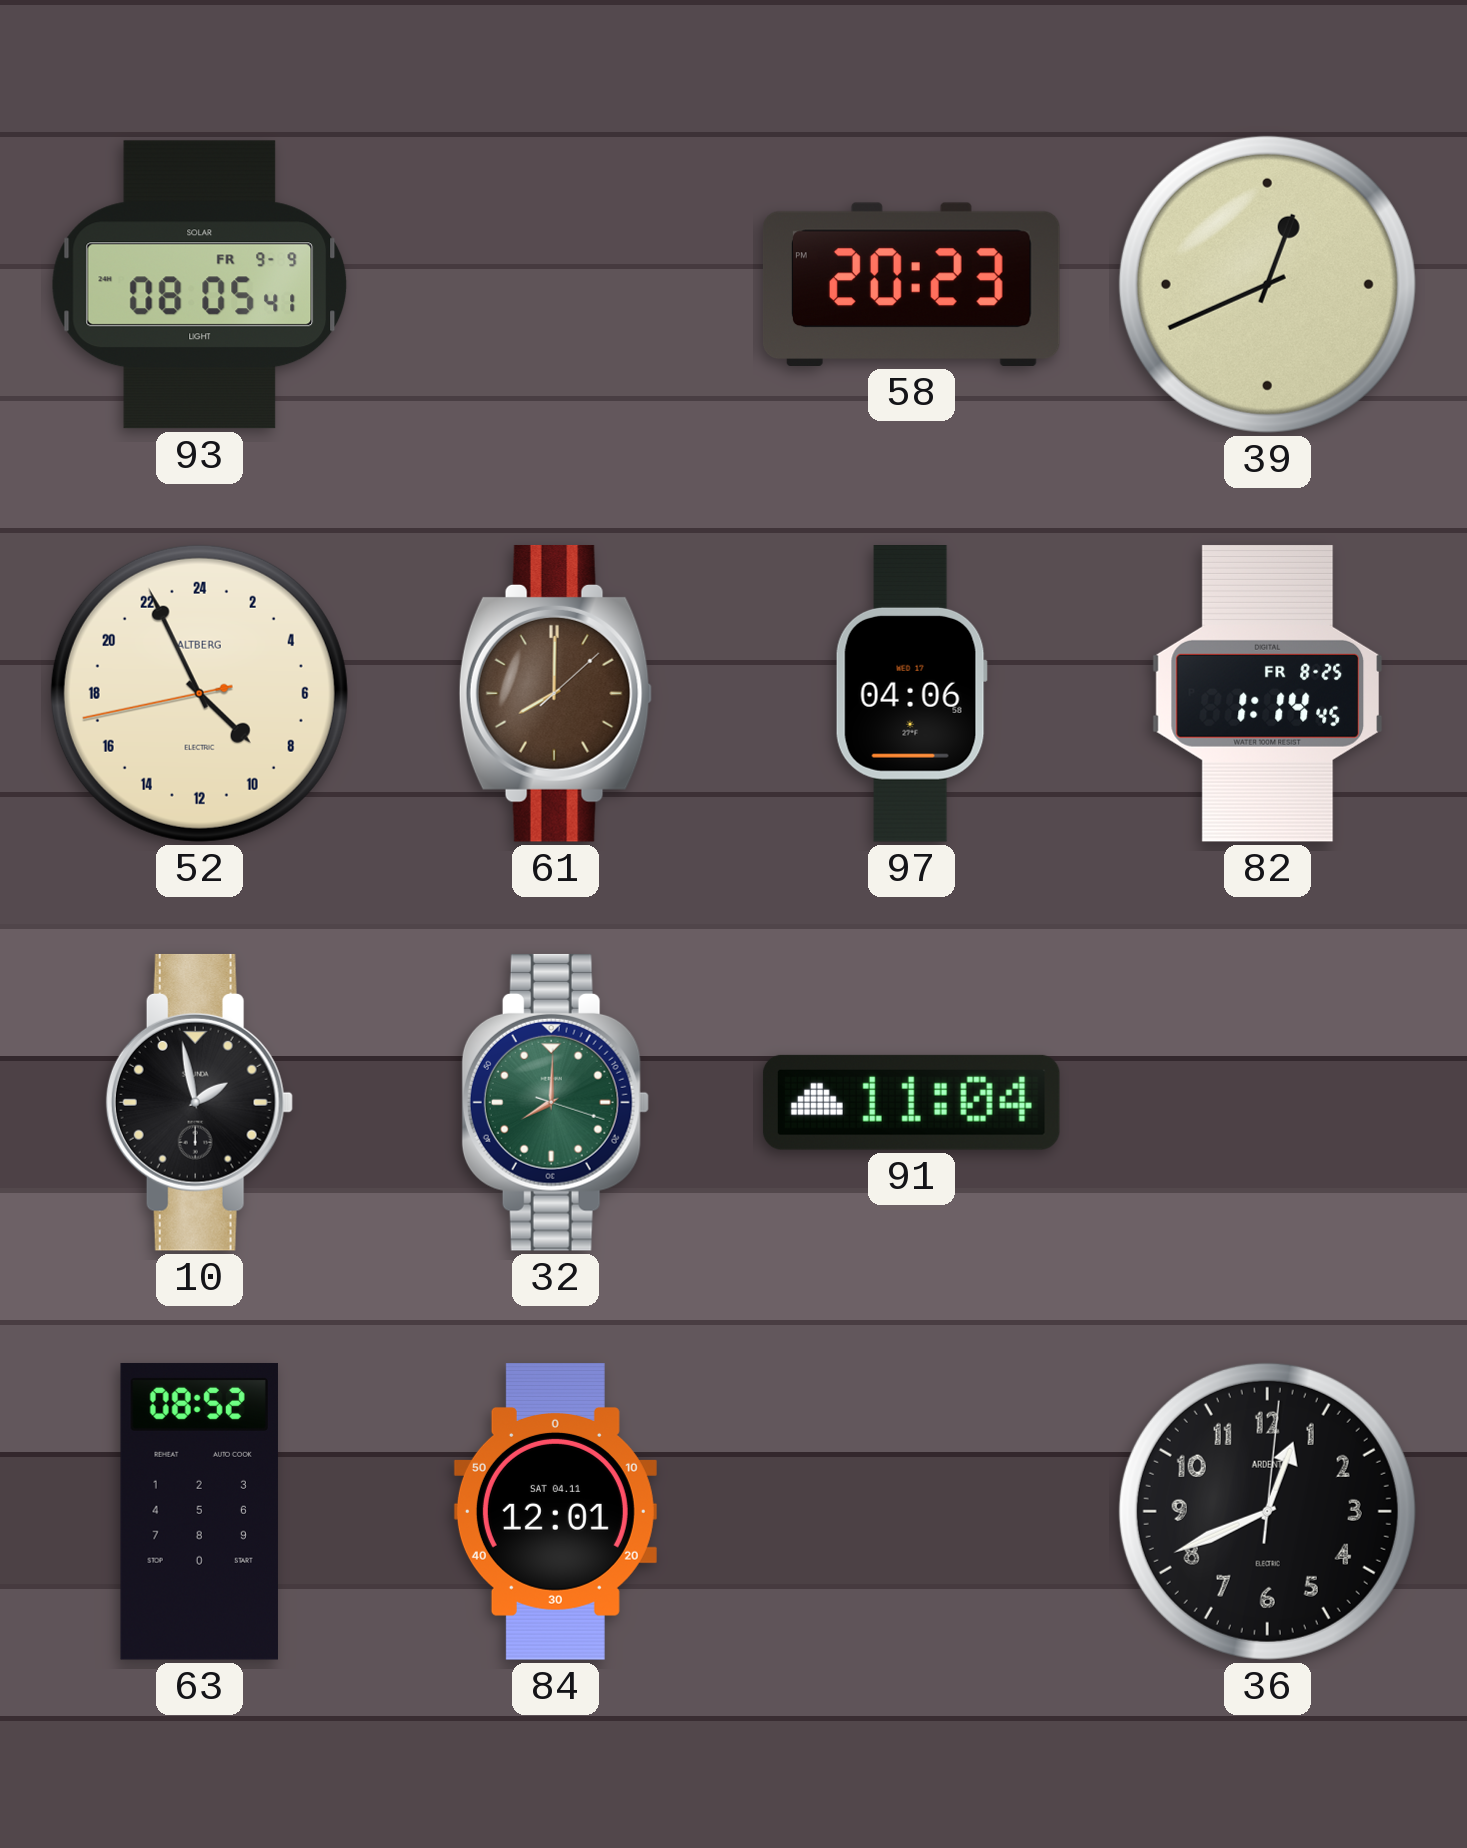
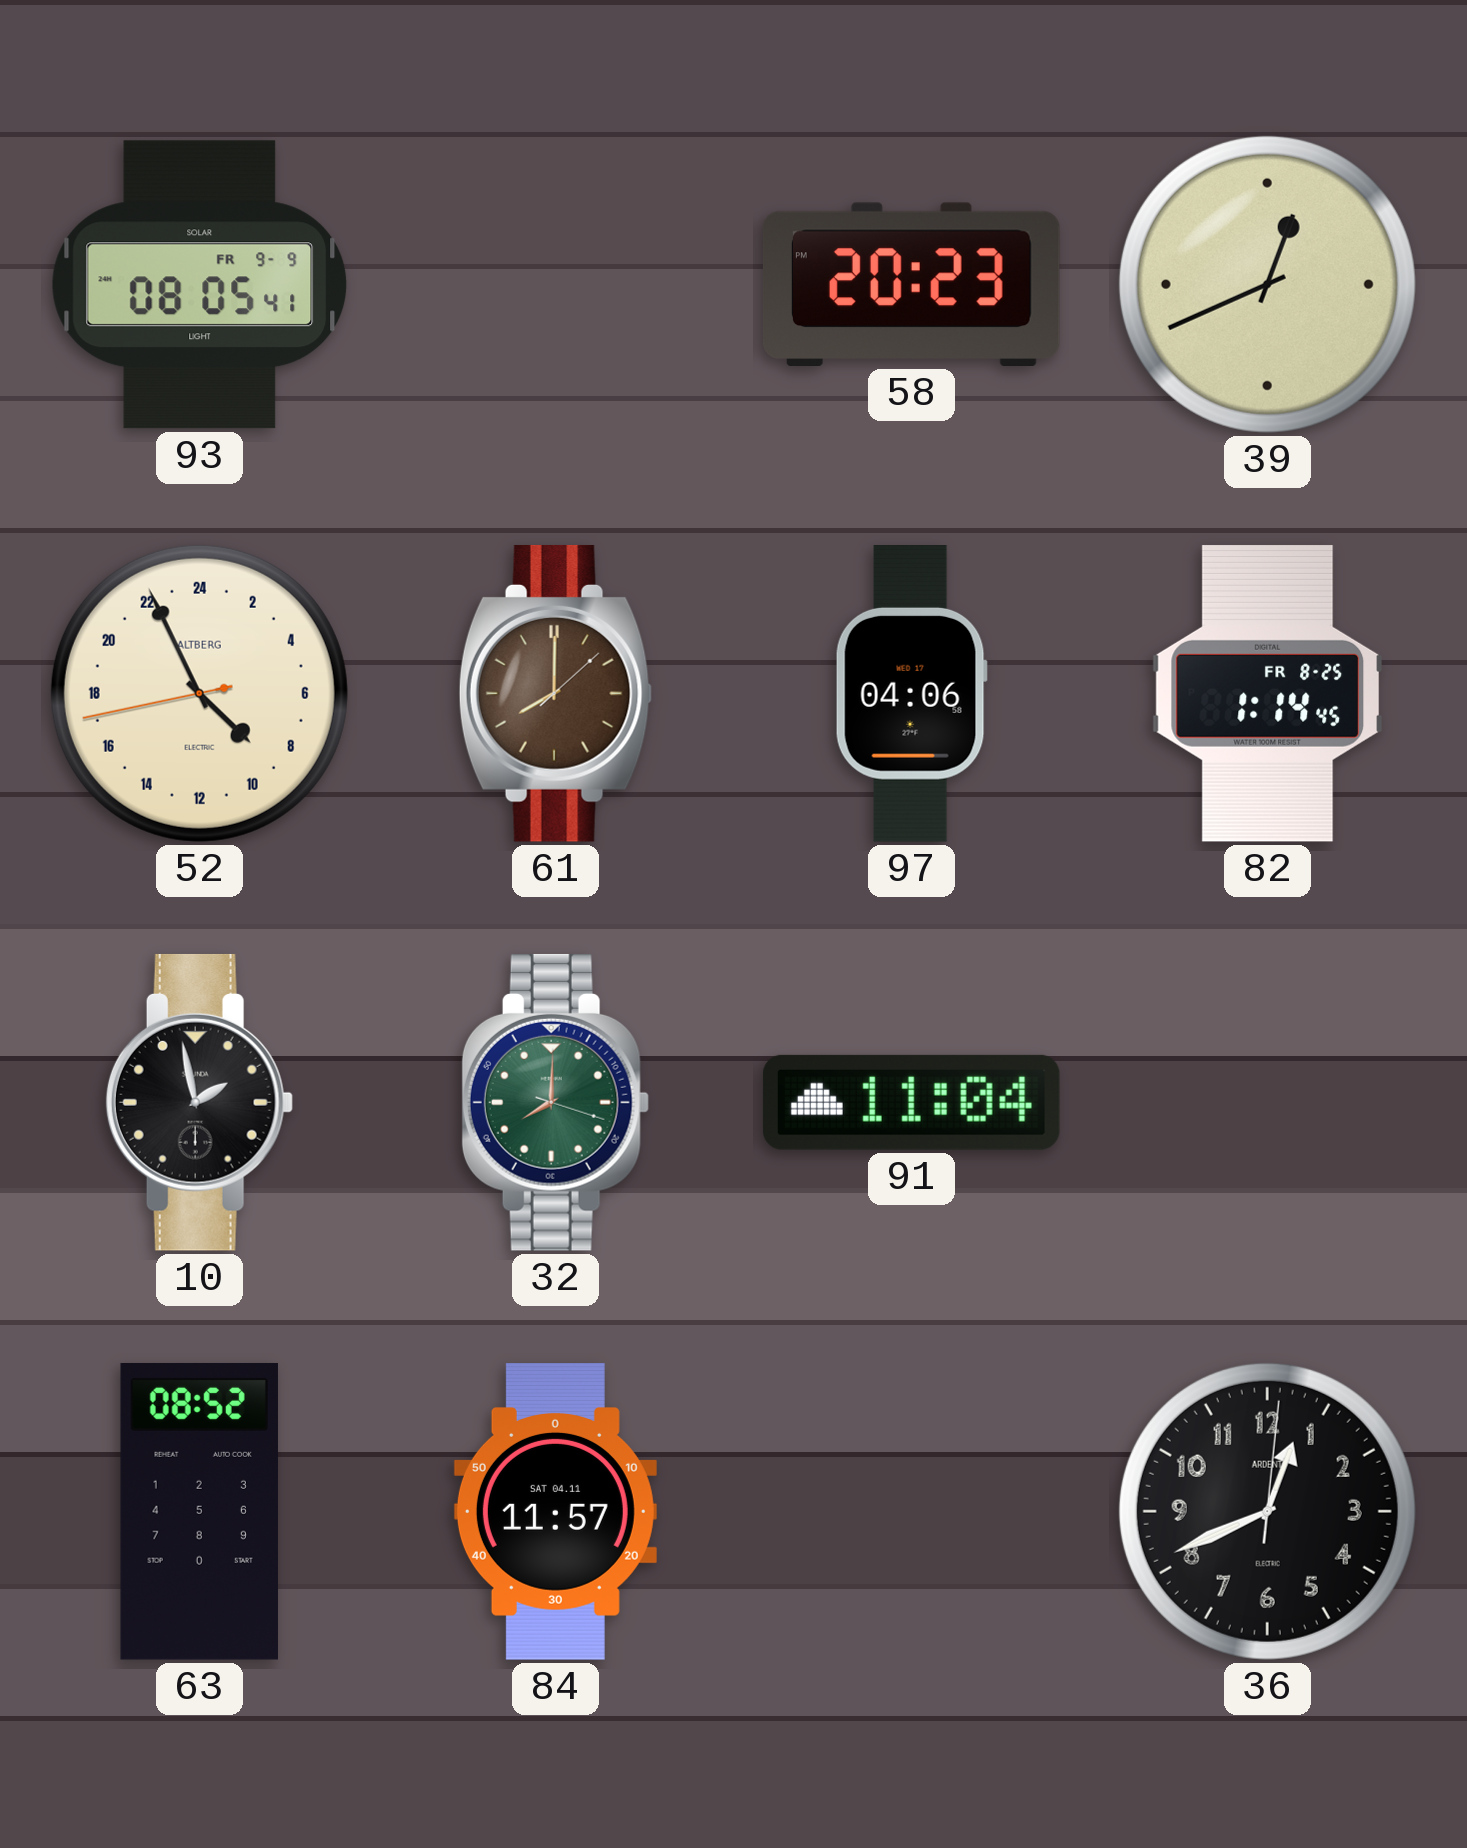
84: 12:01 -> 11:57 (555, 1512)
